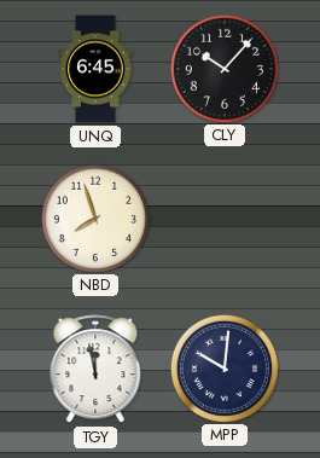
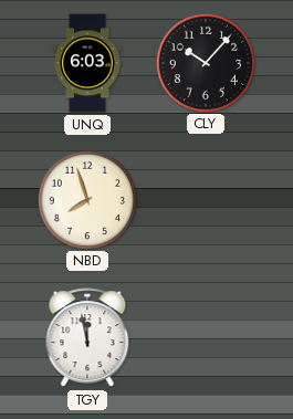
UNQ: 6:45 -> 6:03 (87, 63)
MPP: 10:01 -> none (223, 367)
